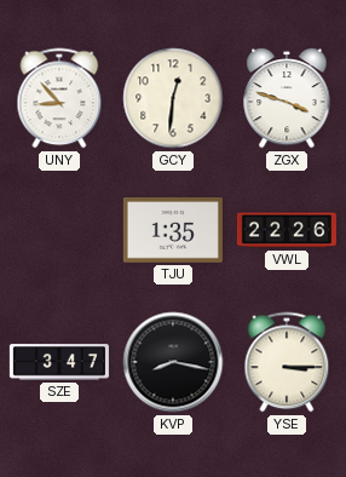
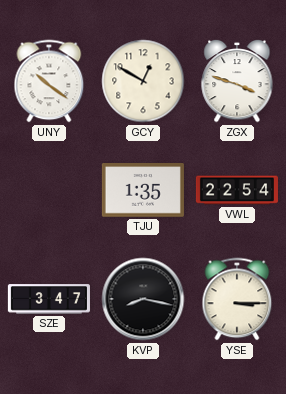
UNY: 8:53 -> 10:21 (49, 81)
GCY: 12:31 -> 12:50 (143, 81)
VWL: 22:26 -> 22:54 (237, 190)
